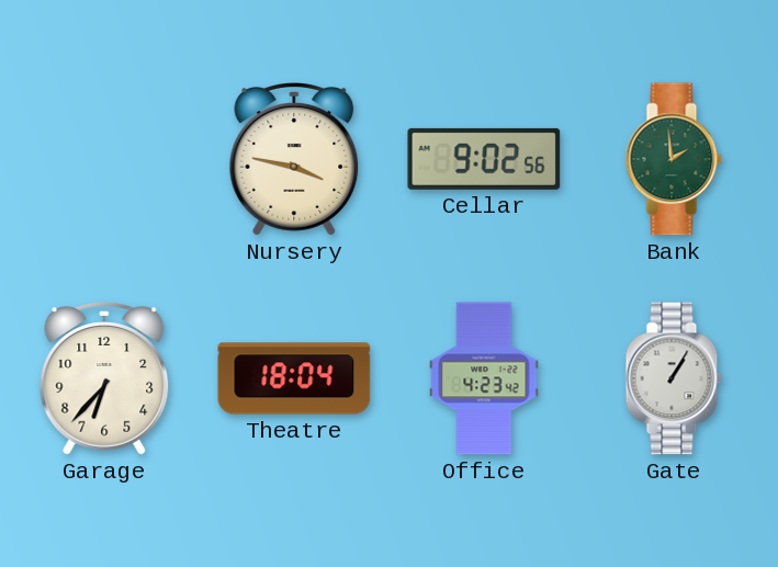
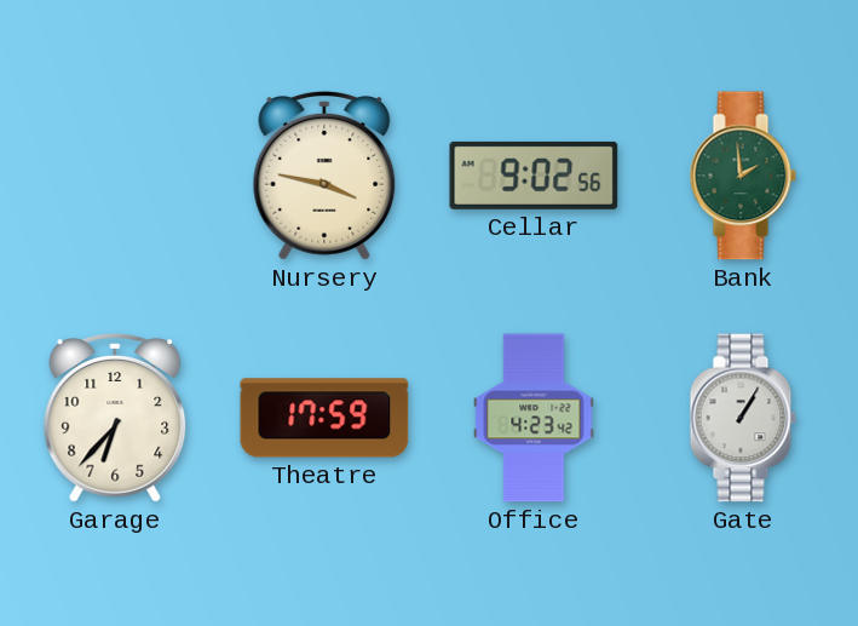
Theatre: 18:04 -> 17:59 (324, 418)
